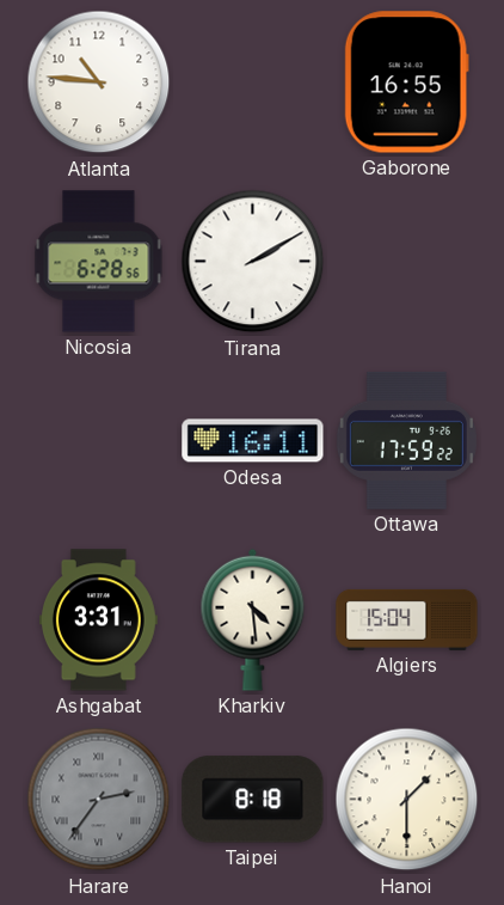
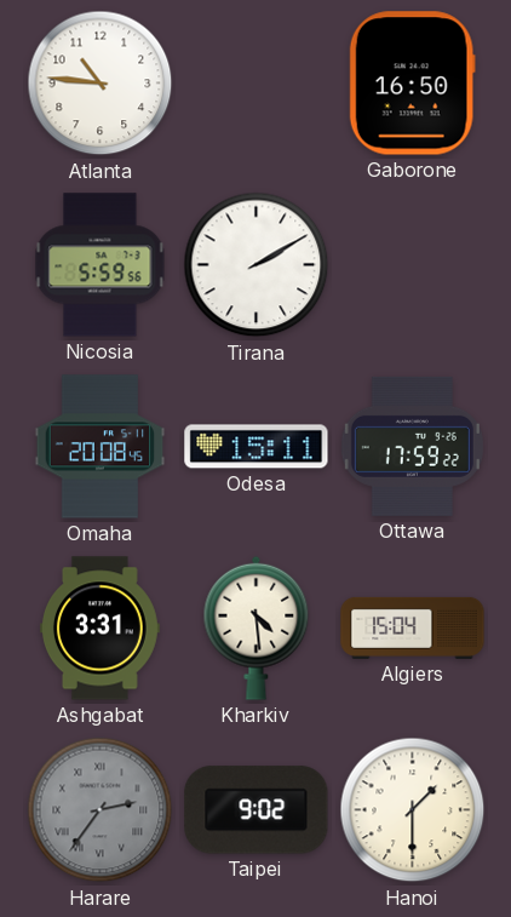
Gaborone: 16:55 -> 16:50 (412, 84)
Nicosia: 6:28 -> 5:59 (101, 265)
Omaha: none -> 20:08 (101, 447)
Odesa: 16:11 -> 15:11 (257, 447)
Taipei: 8:18 -> 9:02 (257, 810)
